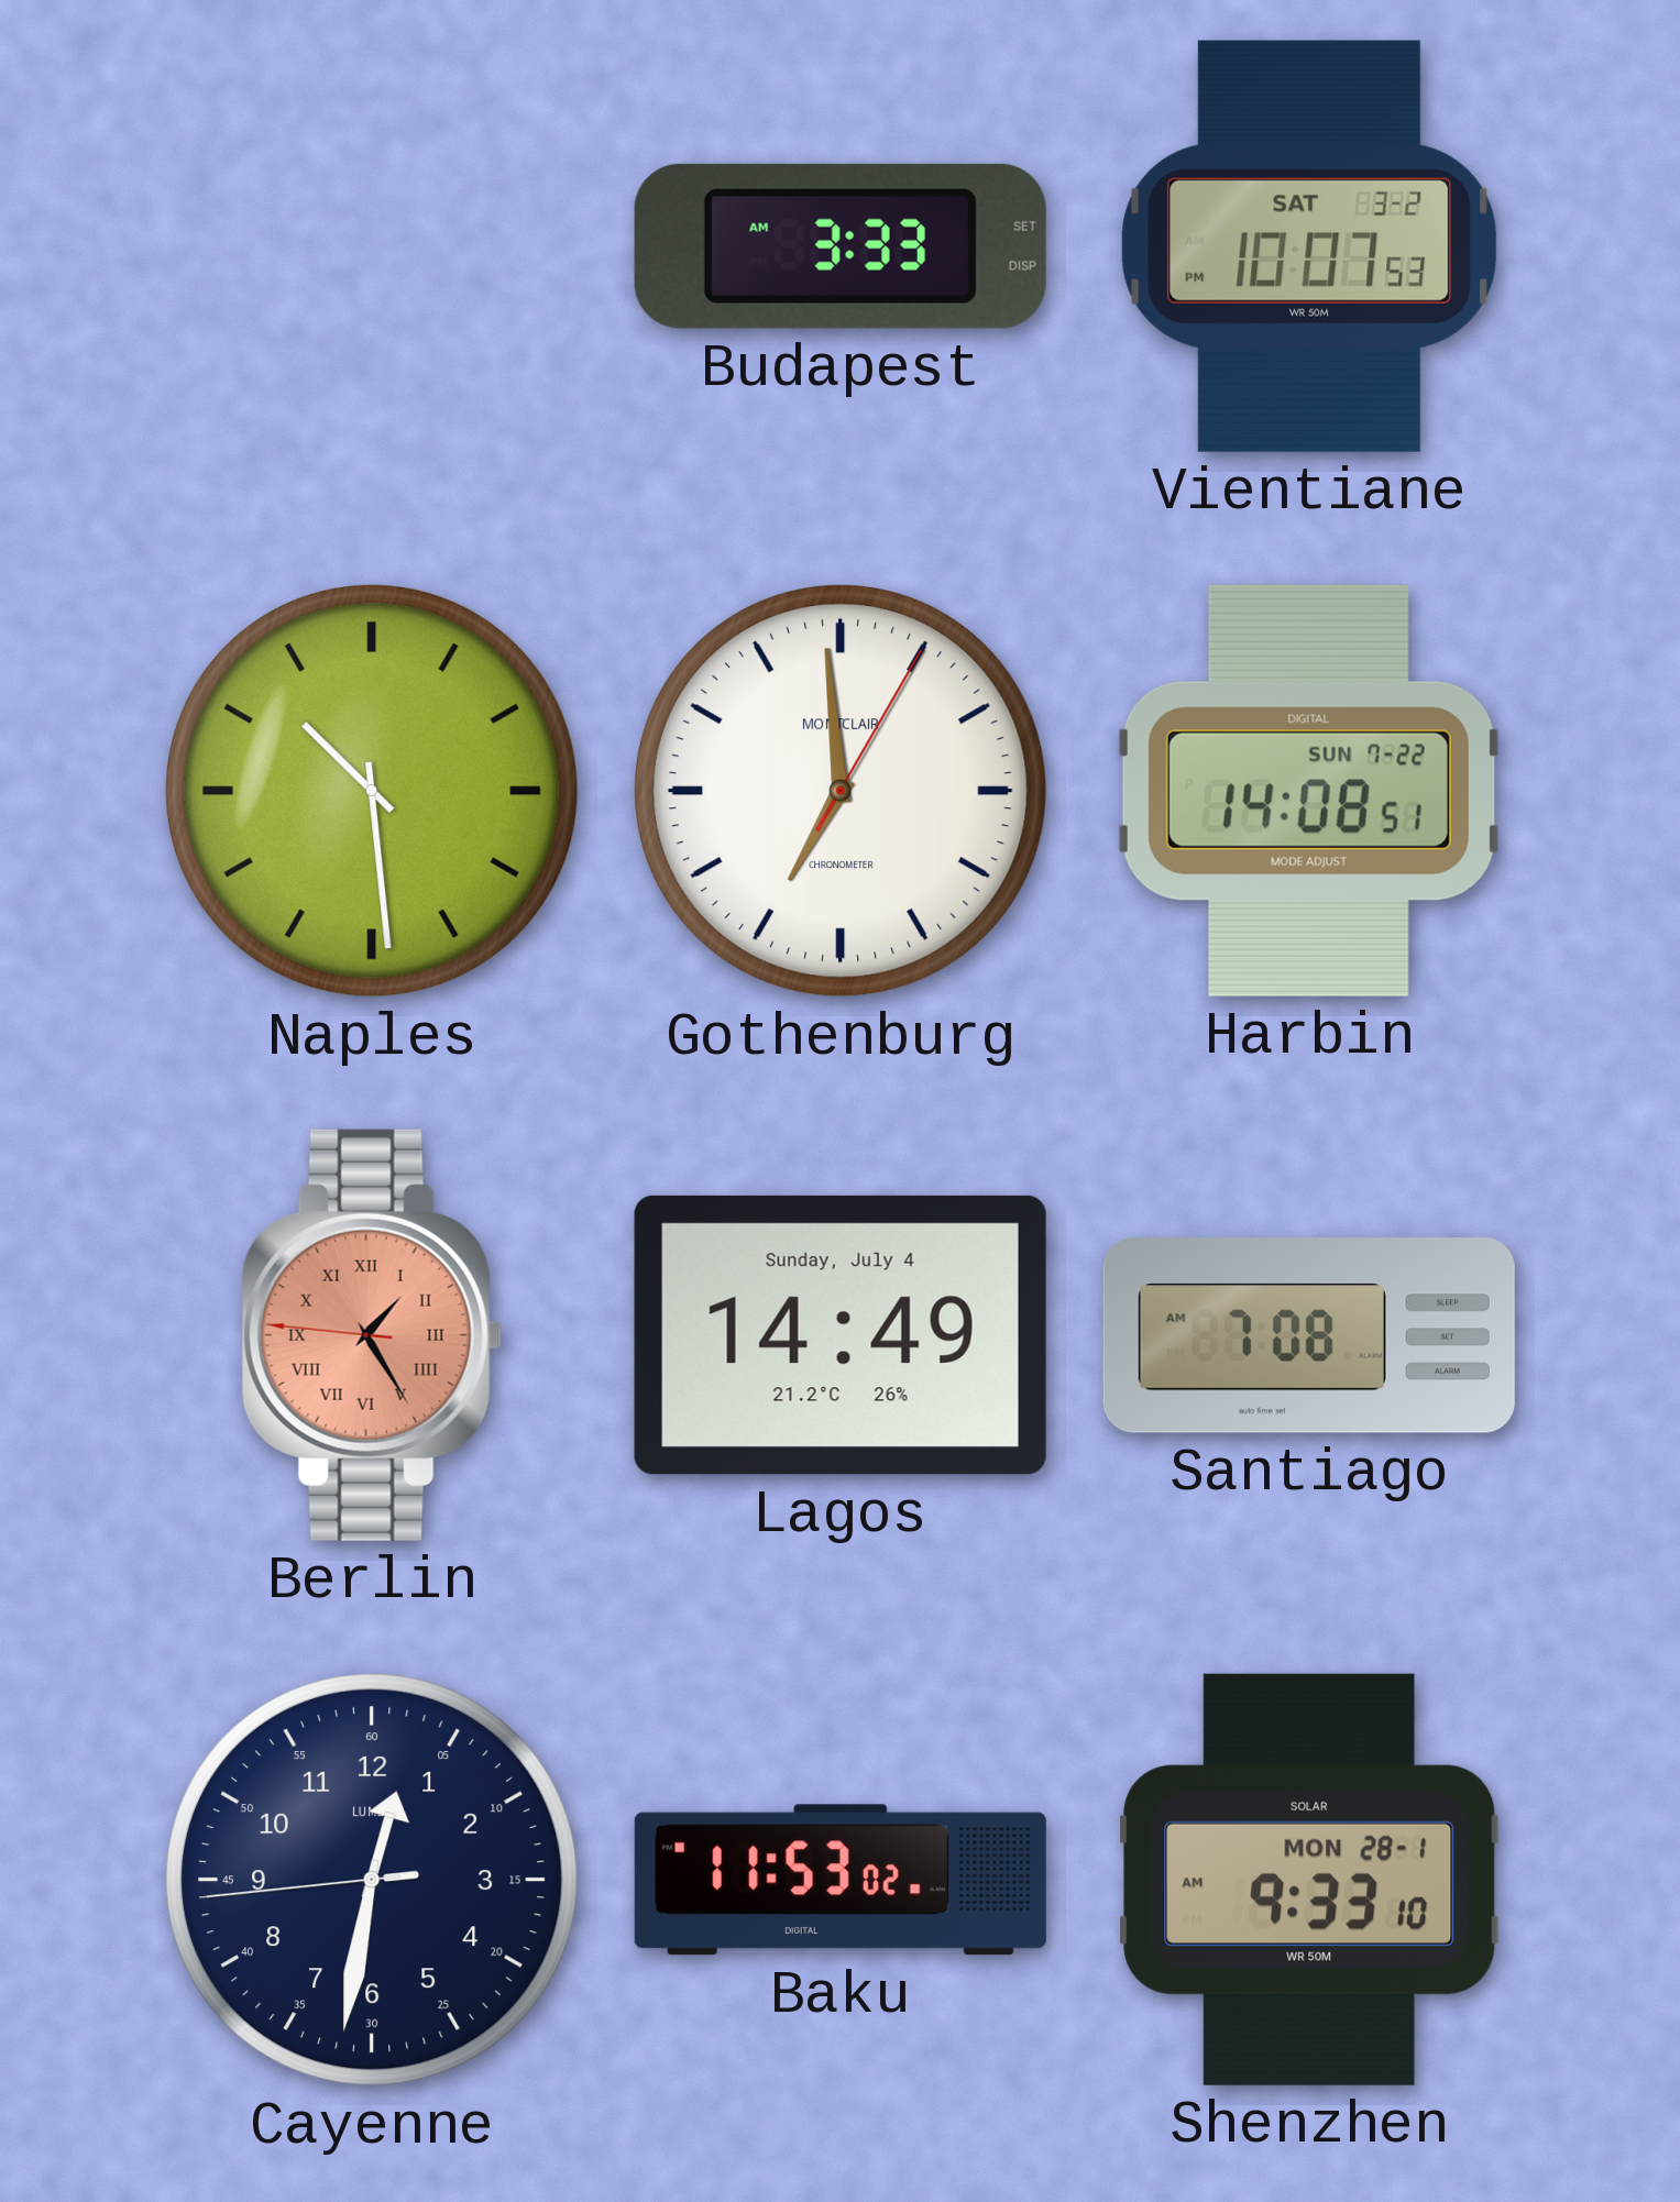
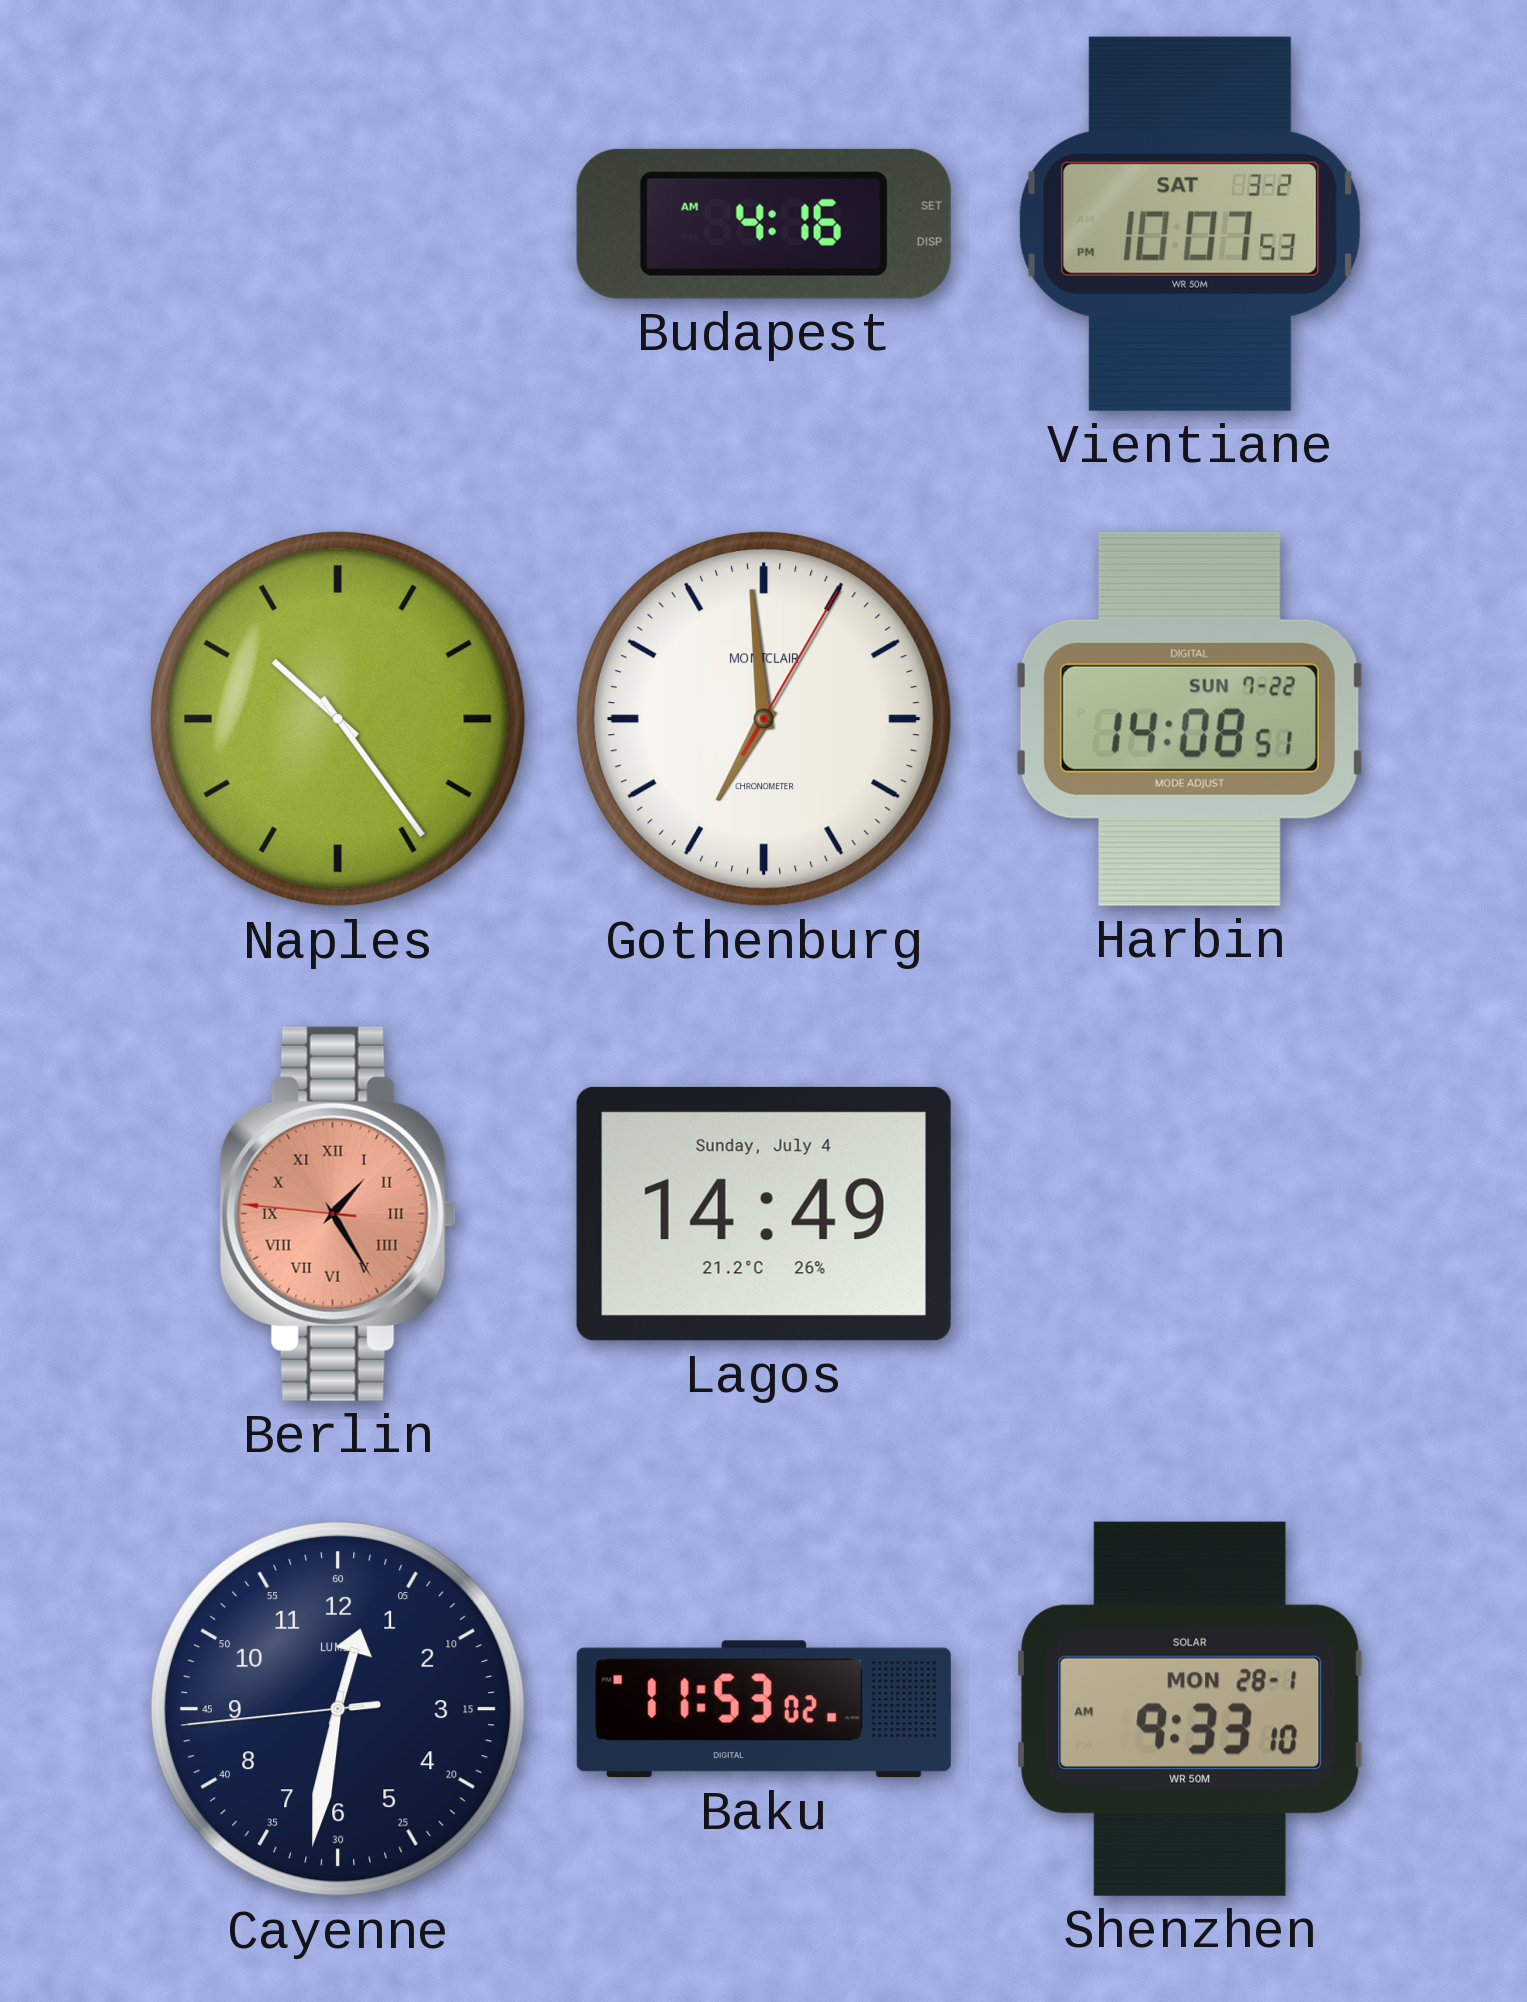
Budapest: 3:33 -> 4:16 (764, 224)
Naples: 10:29 -> 10:24 (338, 719)
Santiago: 7:08 -> none (1309, 1335)
